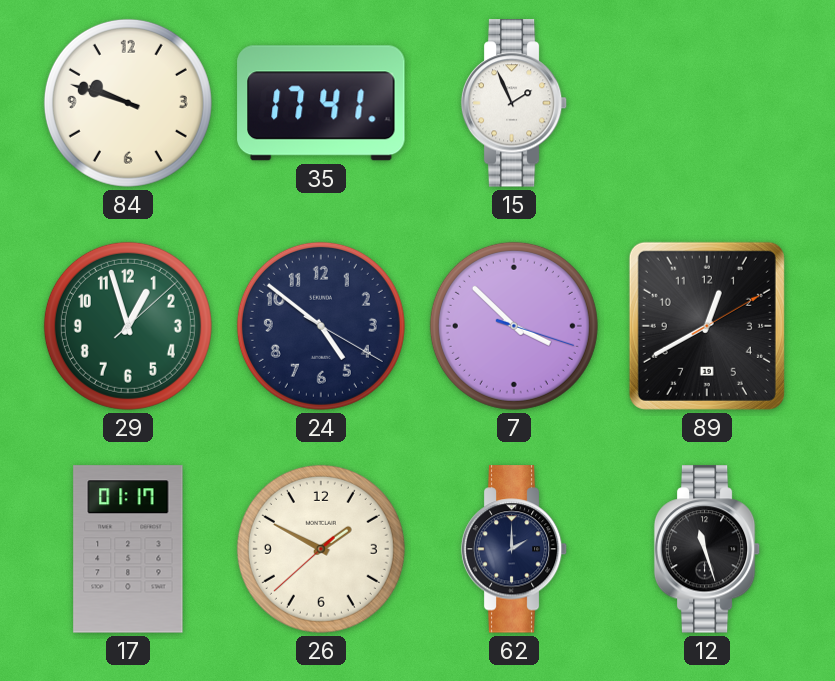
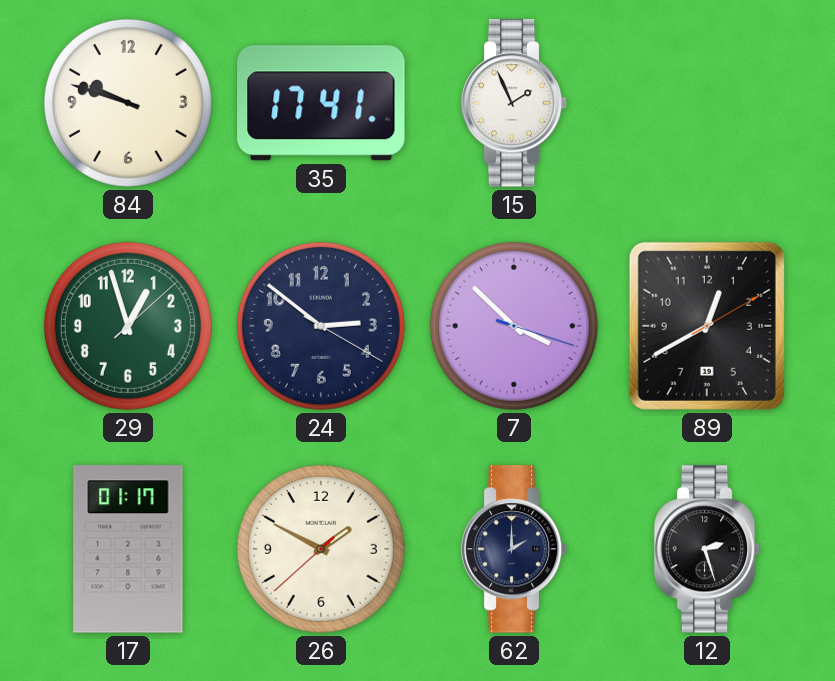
24: 4:51 -> 2:51 (321, 326)
12: 11:27 -> 2:27 (707, 549)
